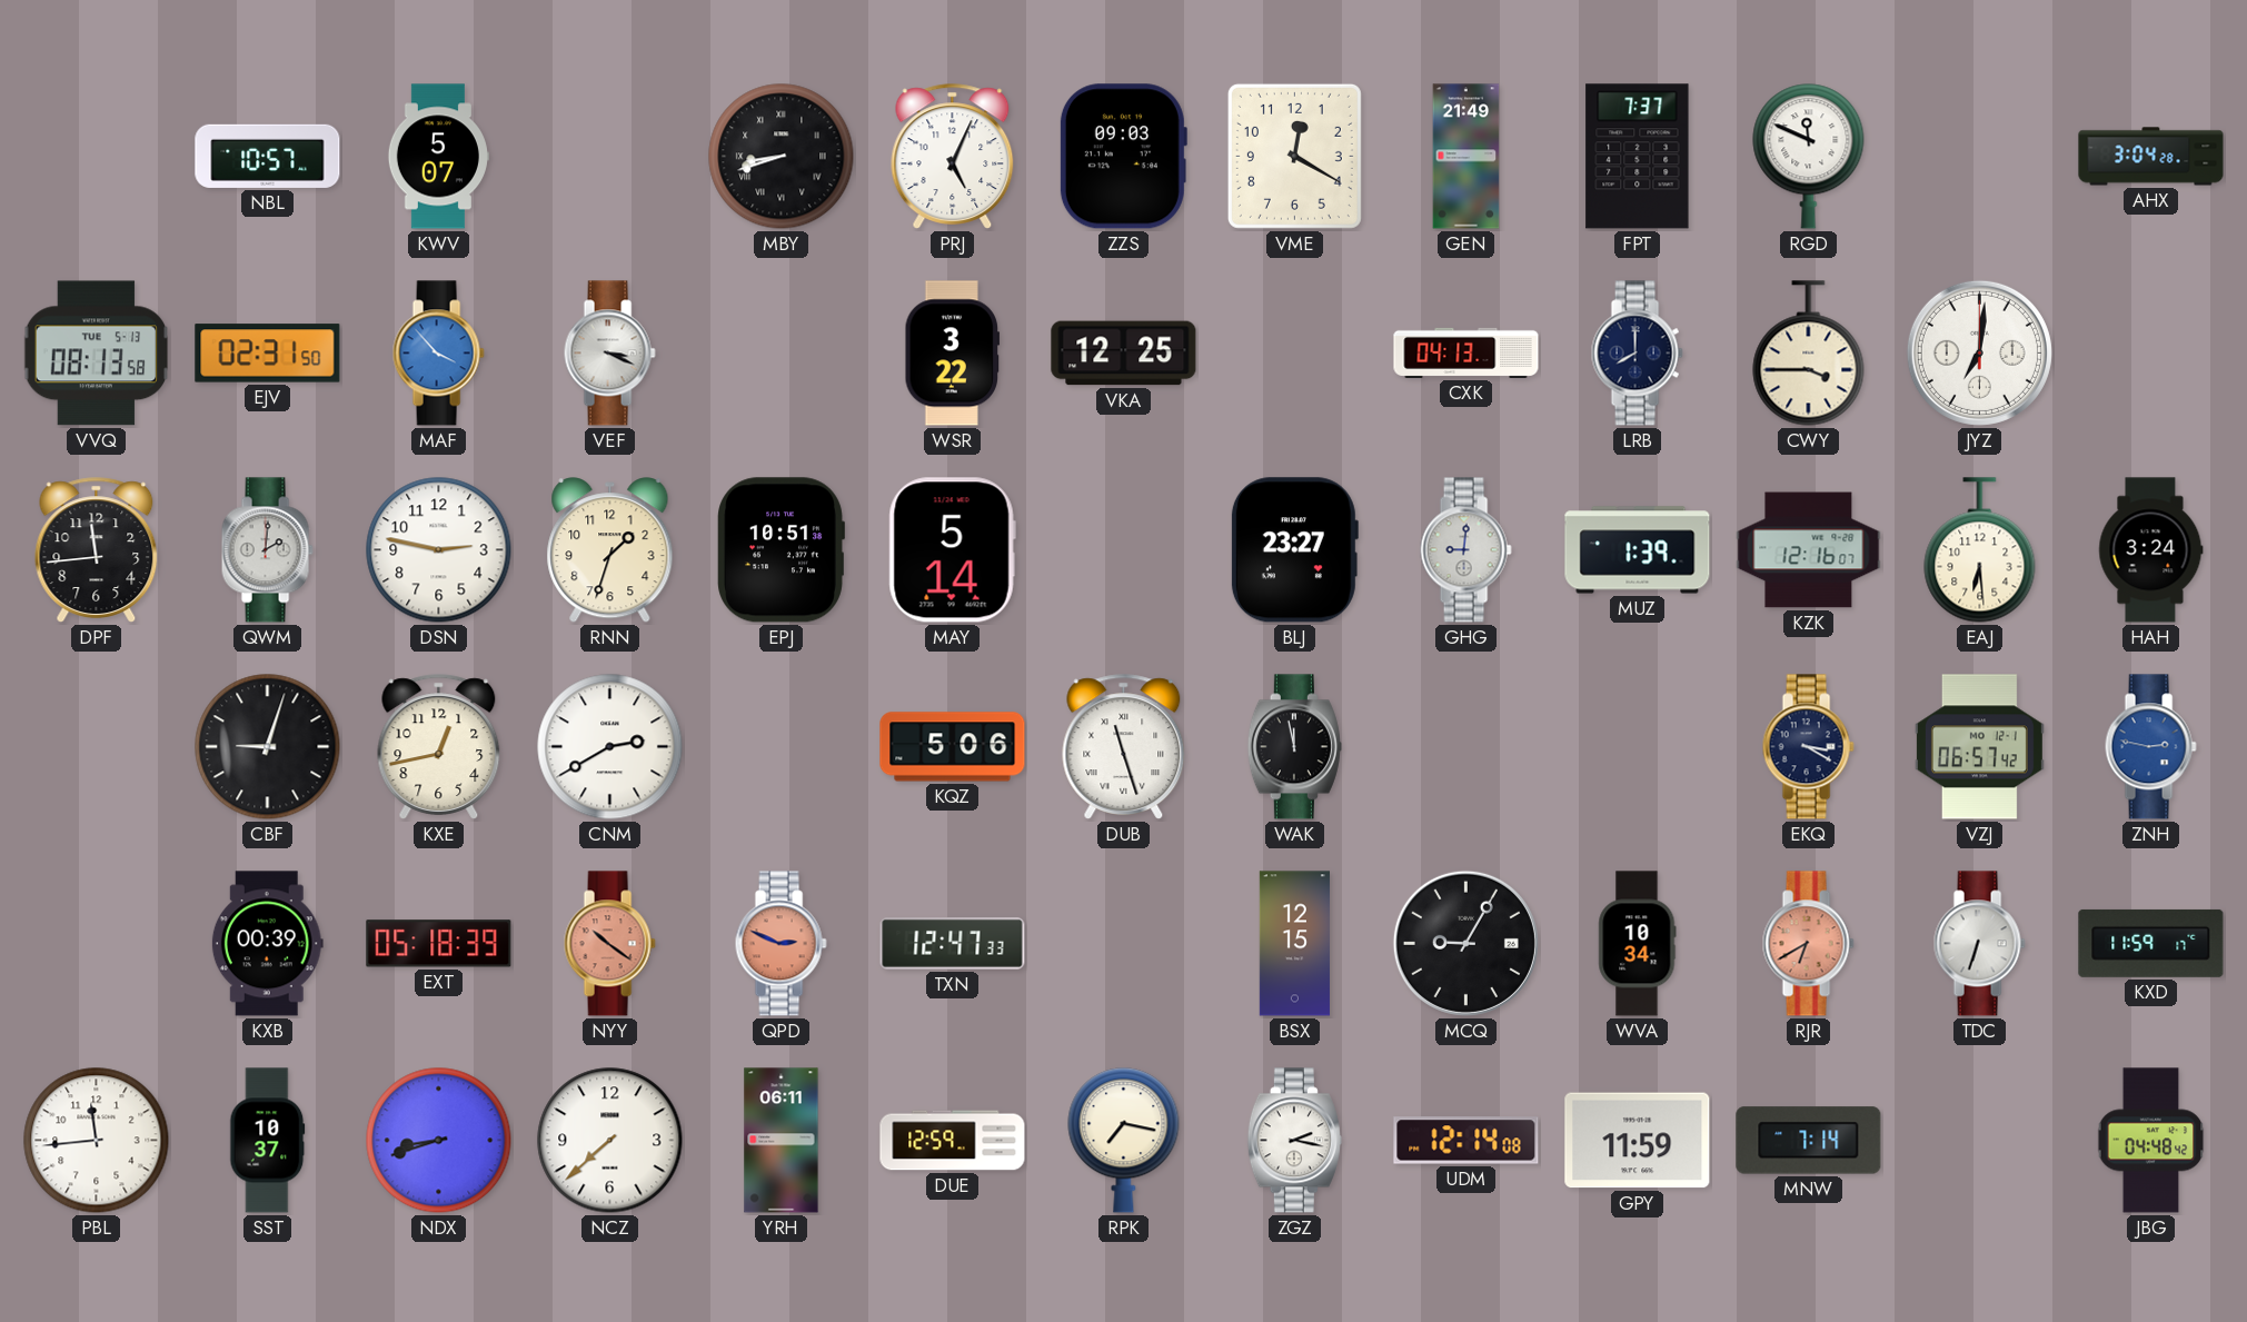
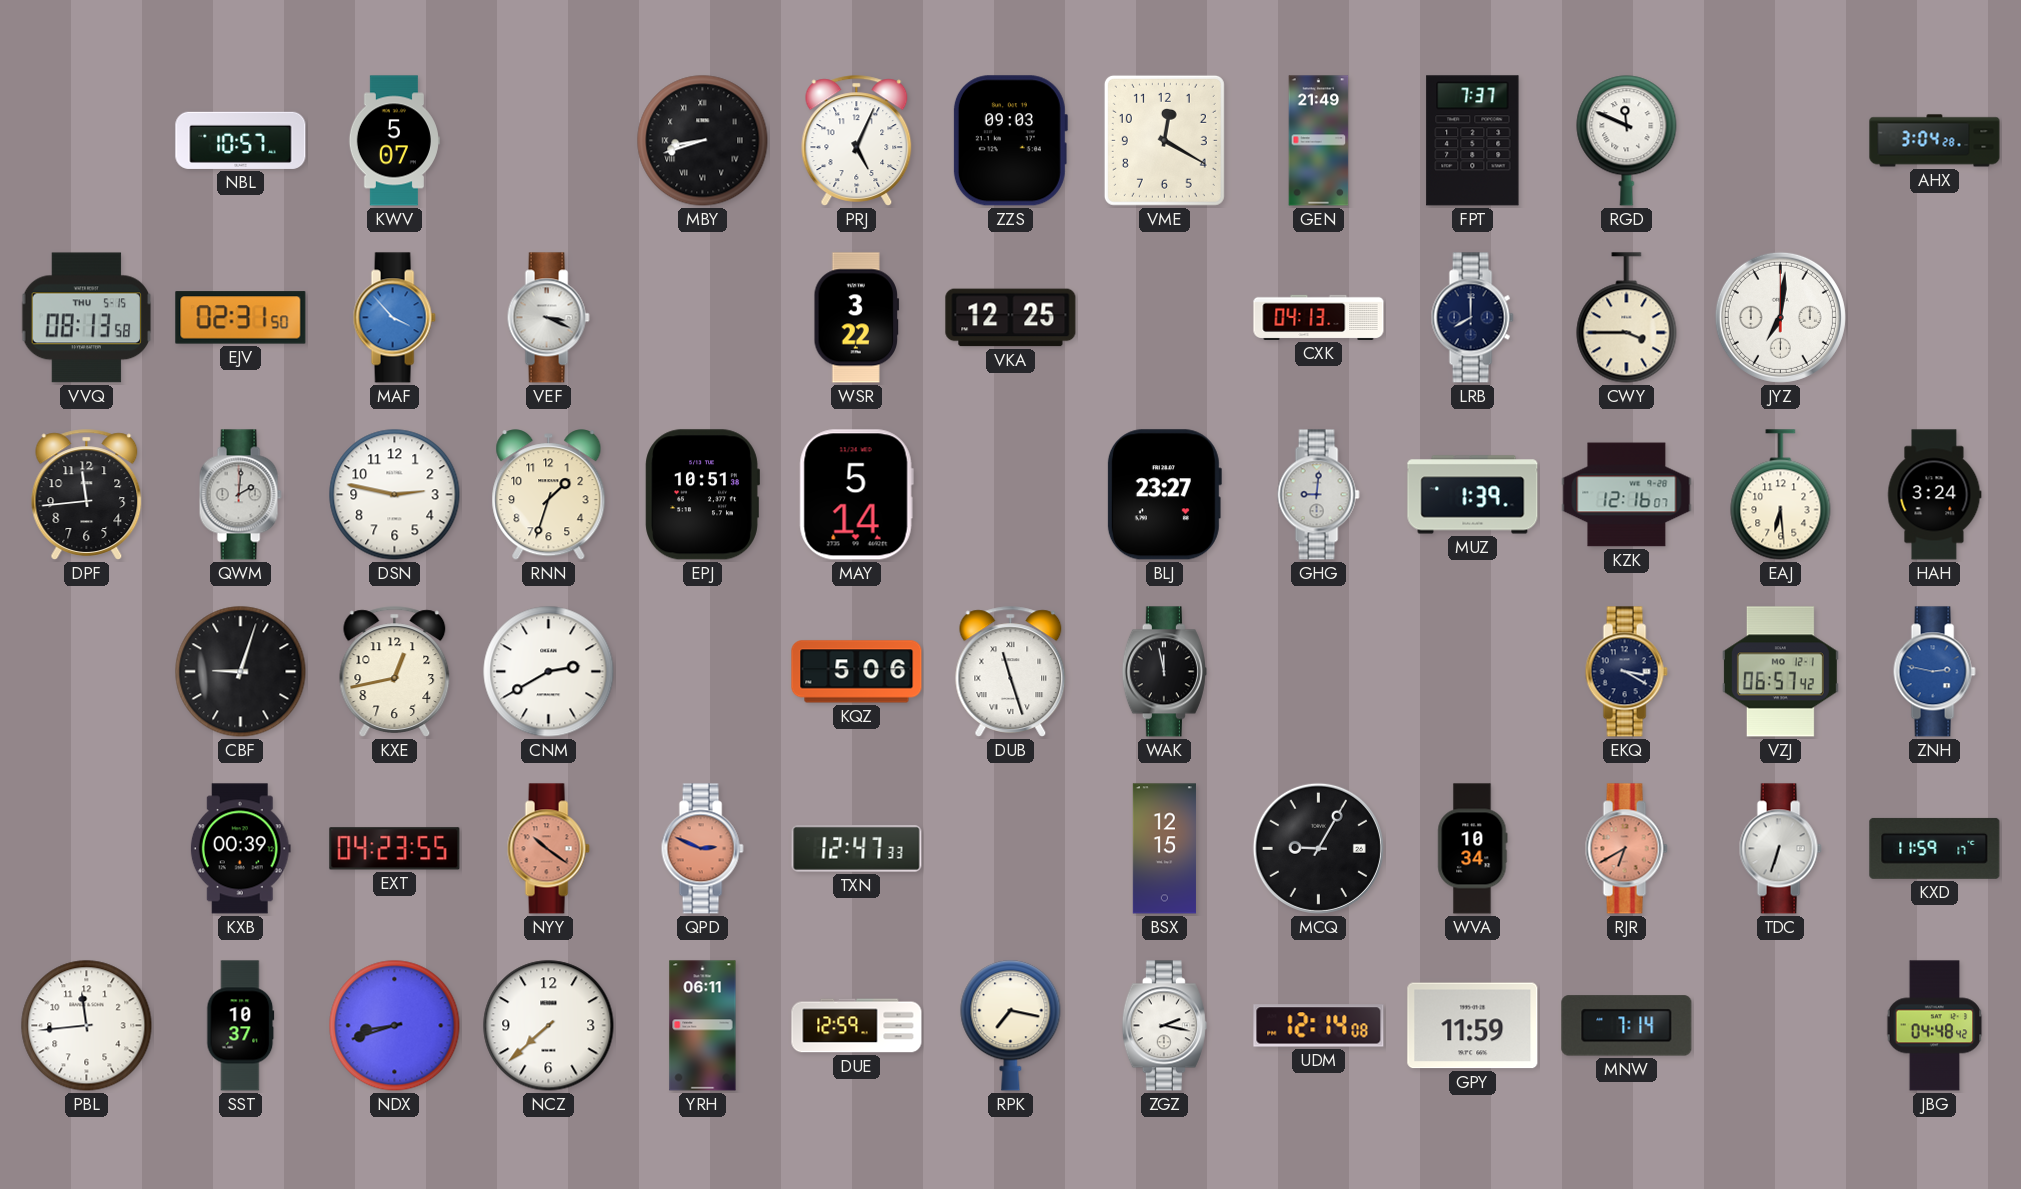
VVQ date: TUE 5-13 -> THU 5-15 (87, 318)
EXT: 05:18 -> 04:23 (395, 849)
